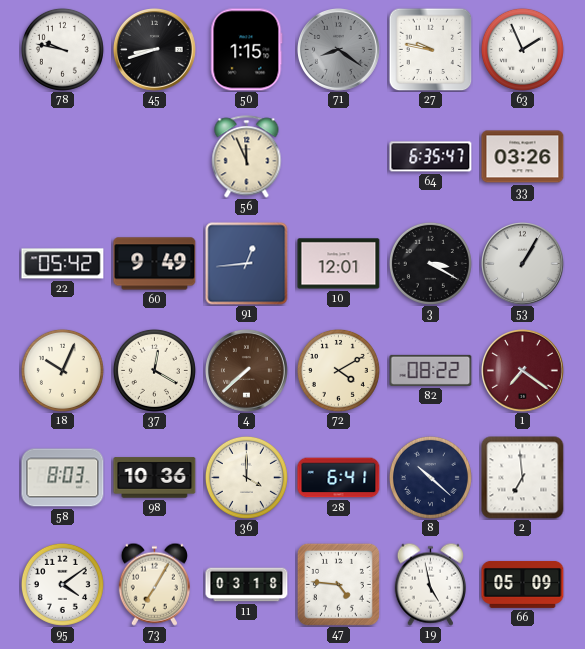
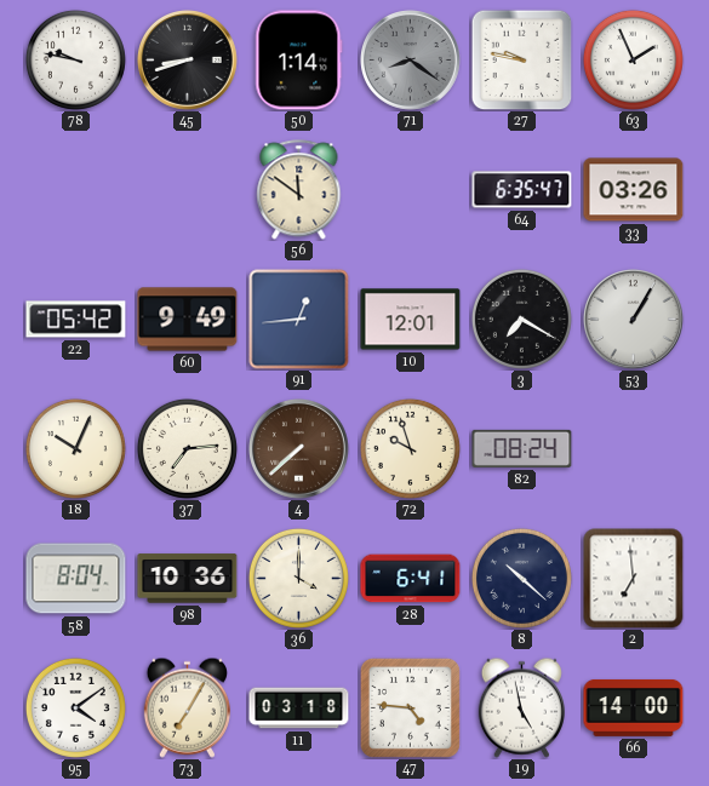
50: 1:15 -> 1:14 (299, 61)
56: 11:56 -> 11:51 (299, 190)
3: 3:20 -> 7:20 (521, 319)
37: 12:20 -> 7:14 (187, 448)
72: 4:10 -> 9:57 (410, 448)
82: 08:22 -> 08:24 (522, 448)
1: 7:21 -> none (523, 371)
58: 8:03 -> 8:04 (76, 579)
66: 05:09 -> 14:00 (634, 707)
